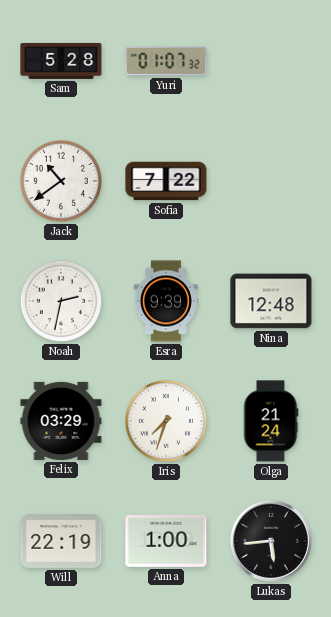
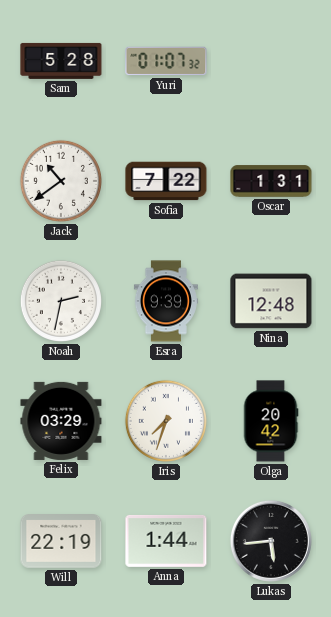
Oscar: none -> 1:31 (271, 181)
Olga: 21:24 -> 20:42 (271, 421)
Anna: 1:00 -> 1:44 (166, 541)
